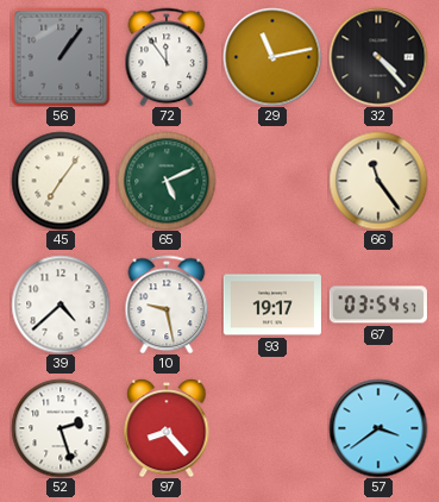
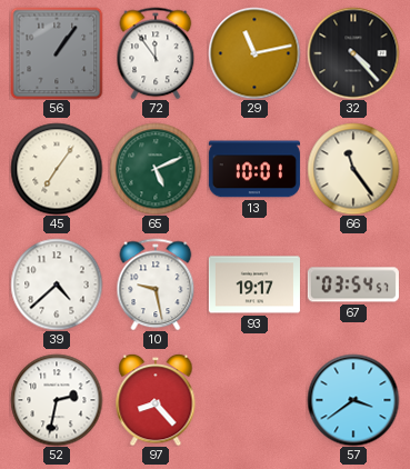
13: none -> 10:01 (254, 169)
52: 2:27 -> 2:32 (57, 400)
